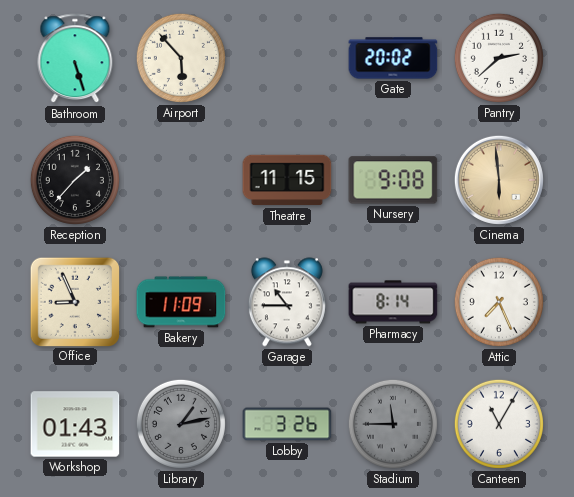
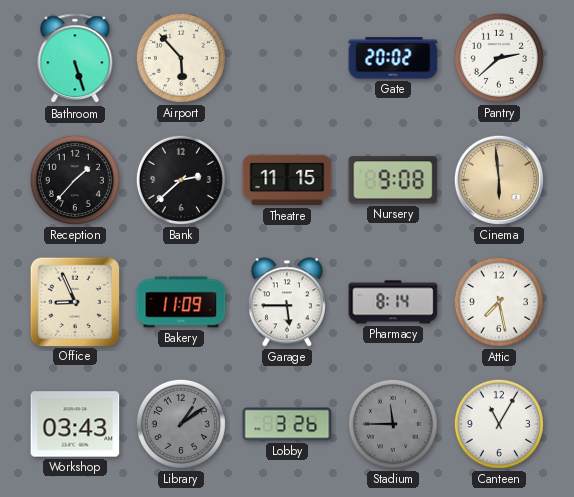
Bank: none -> 2:38 (181, 180)
Garage: 10:45 -> 5:45 (287, 302)
Attic: 7:26 -> 7:28 (499, 302)
Workshop: 01:43 -> 03:43 (75, 424)
Library: 1:13 -> 1:09 (181, 424)
